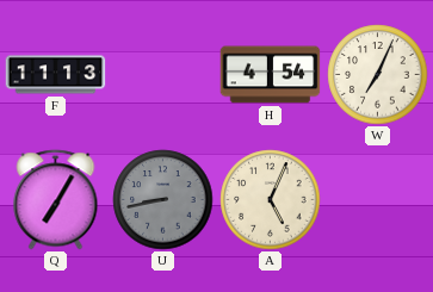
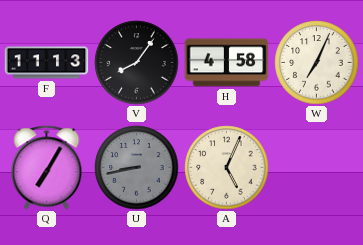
V: none -> 8:06 (137, 63)
H: 4:54 -> 4:58 (227, 63)
